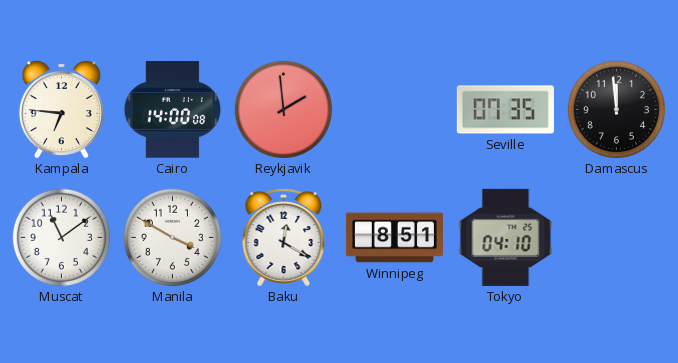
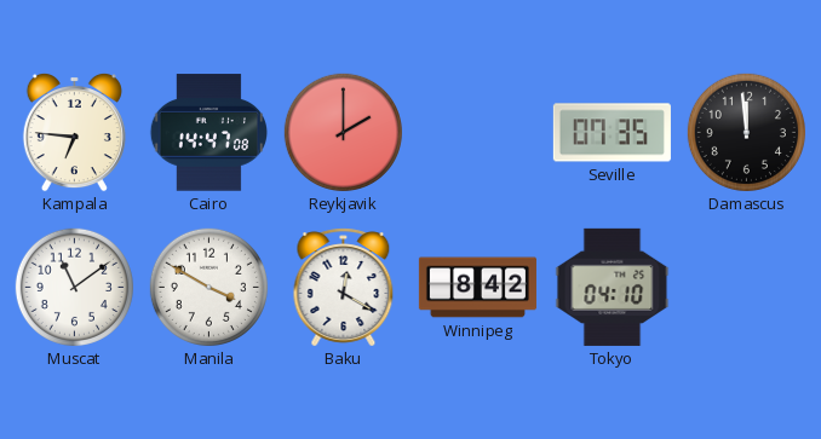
Cairo: 14:00 -> 14:47 (209, 133)
Reykjavik: 1:59 -> 2:00 (343, 132)
Winnipeg: 8:51 -> 8:42 (477, 288)
